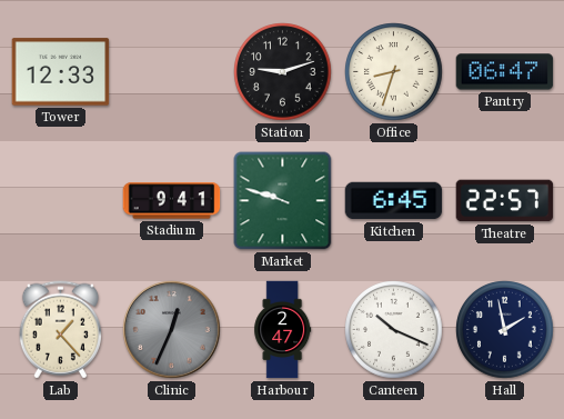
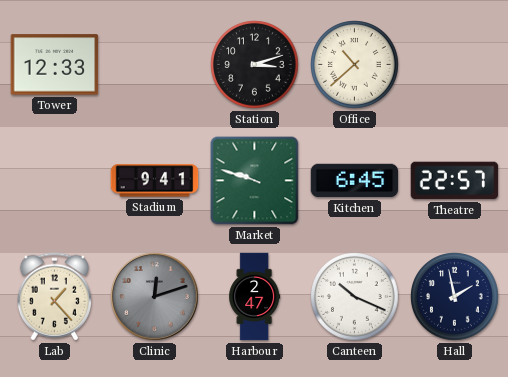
Station: 9:12 -> 3:12 (255, 65)
Office: 8:33 -> 10:38 (355, 65)
Pantry: 06:47 -> none (505, 72)
Clinic: 12:34 -> 12:12 (155, 297)
